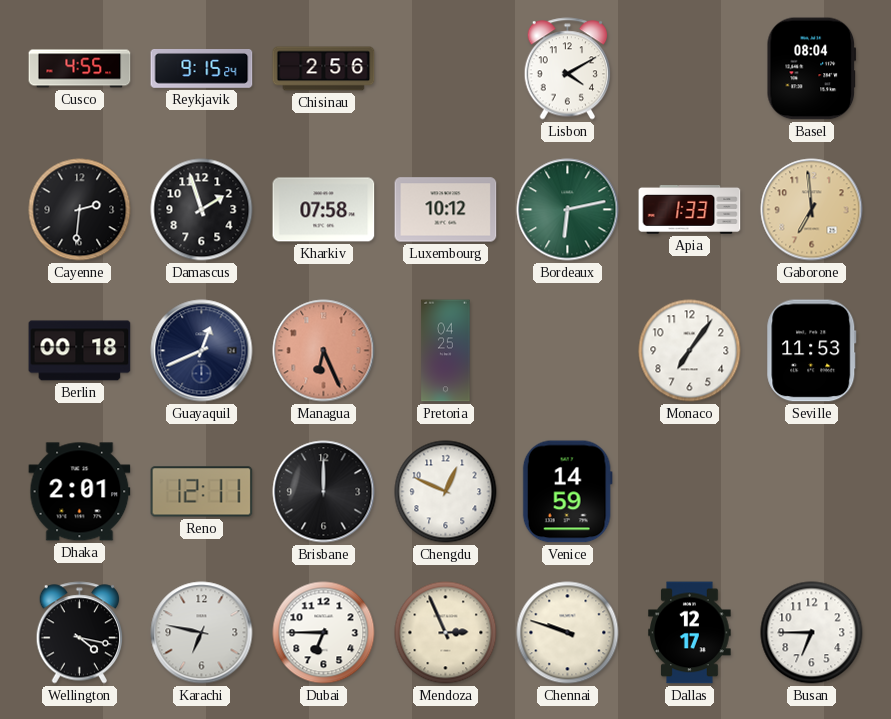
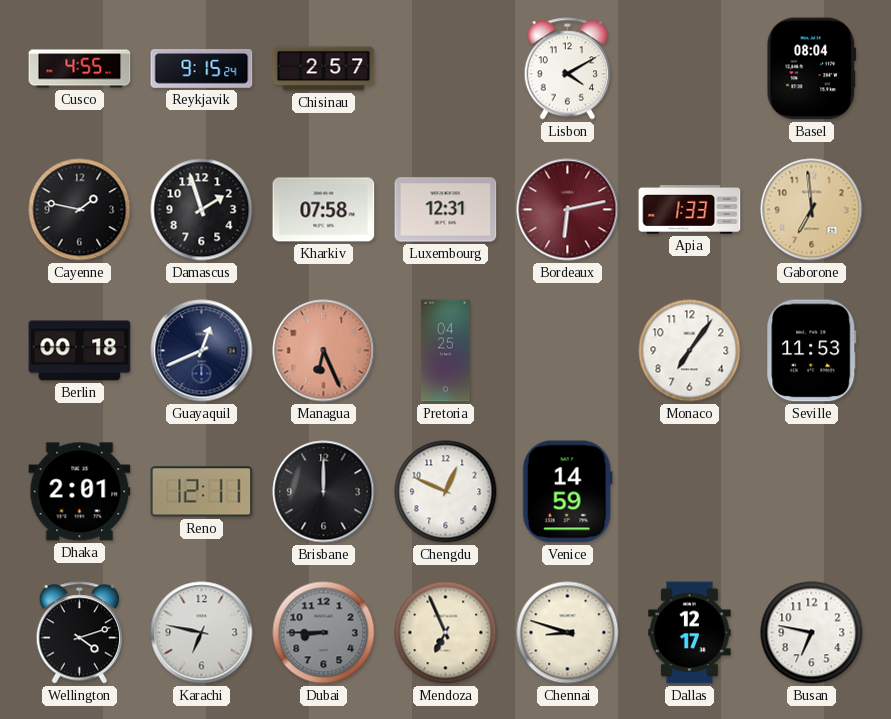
Chisinau: 2:56 -> 2:57 (324, 69)
Cayenne: 2:31 -> 1:47 (80, 210)
Luxembourg: 10:12 -> 12:31 (446, 210)
Bordeaux dial: green -> burgundy (568, 210)
Wellington: 4:17 -> 4:12 (80, 633)
Dubai: 6:45 -> 8:45 (324, 633)
Dubai dial: white -> grey (324, 633)
Mendoza: 2:56 -> 6:56 (446, 633)
Chennai: 9:48 -> 8:48 (568, 633)
Busan: 6:45 -> 6:47 (812, 633)
